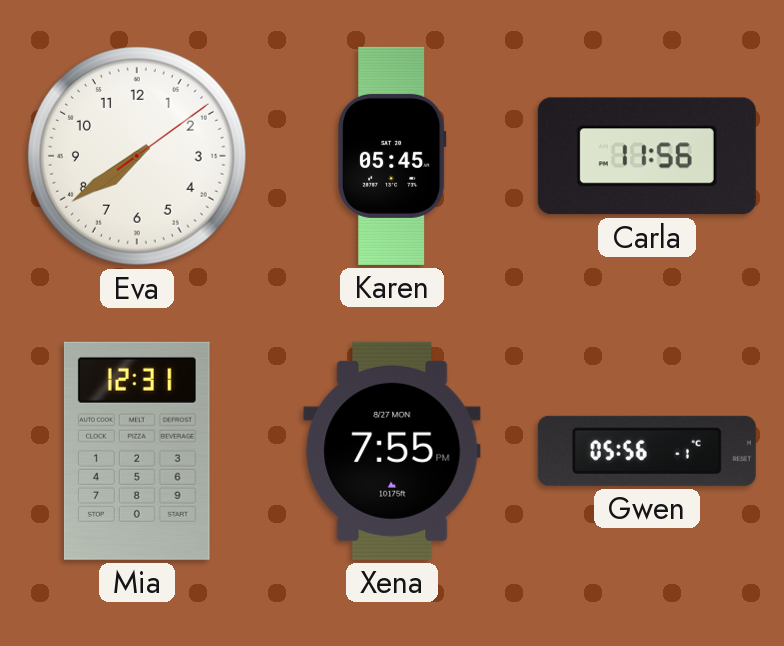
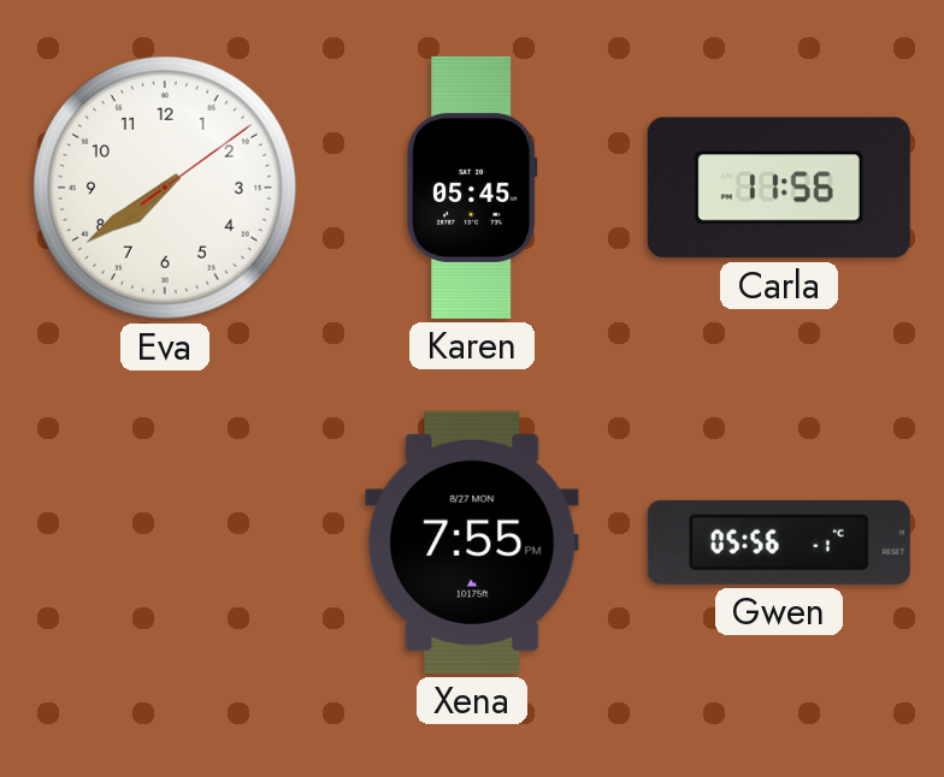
Mia: 12:31 -> none (137, 451)
